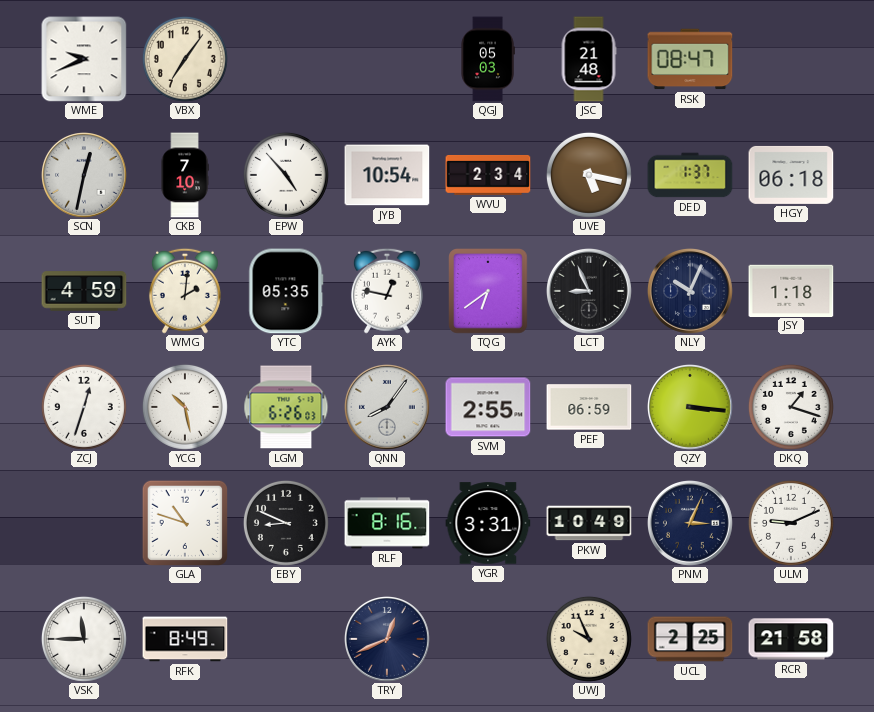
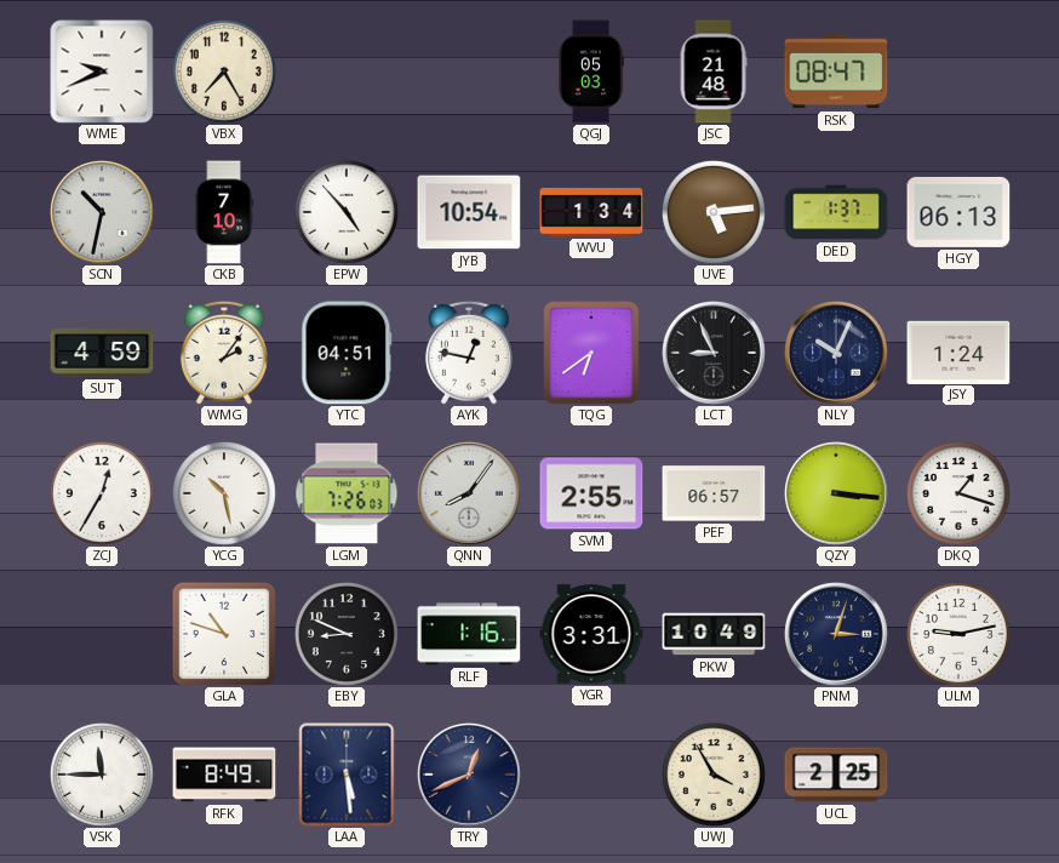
VBX: 7:06 -> 7:25 (224, 72)
SCN: 12:32 -> 10:32 (103, 213)
WVU: 2:34 -> 1:34 (591, 212)
UVE: 5:17 -> 5:14 (714, 212)
HGY: 06:18 -> 06:13 (958, 212)
WMG: 2:01 -> 2:06 (224, 353)
YTC: 05:35 -> 04:51 (347, 353)
JSY: 1:18 -> 1:24 (958, 352)
ZCJ: 12:33 -> 12:35 (102, 493)
LGM: 6:26 -> 7:26 (347, 493)
PEF: 06:59 -> 06:57 (714, 493)
RLF: 8:16 -> 1:16 (469, 634)
PNM: 3:04 -> 3:03 (837, 635)
ULM: 9:11 -> 9:13 (958, 634)
LAA: none -> 5:29 (347, 775)
UWJ: 9:56 -> 3:55 (714, 775)
RCR: 21:58 -> none (791, 639)
